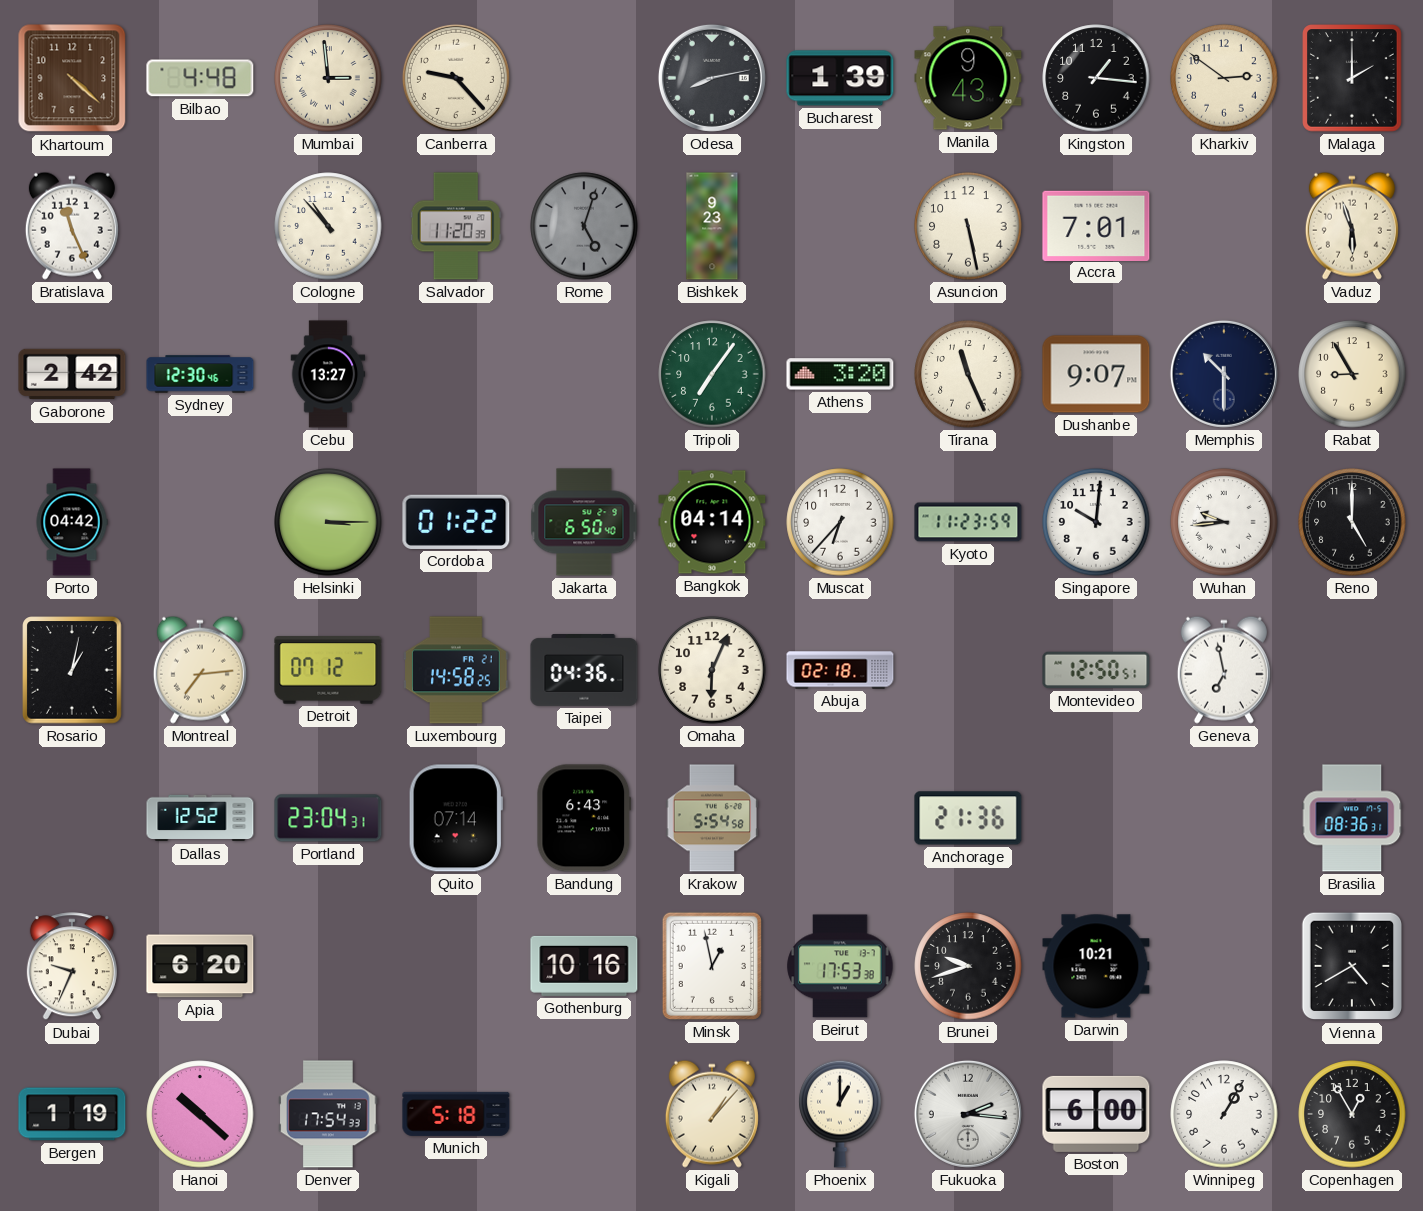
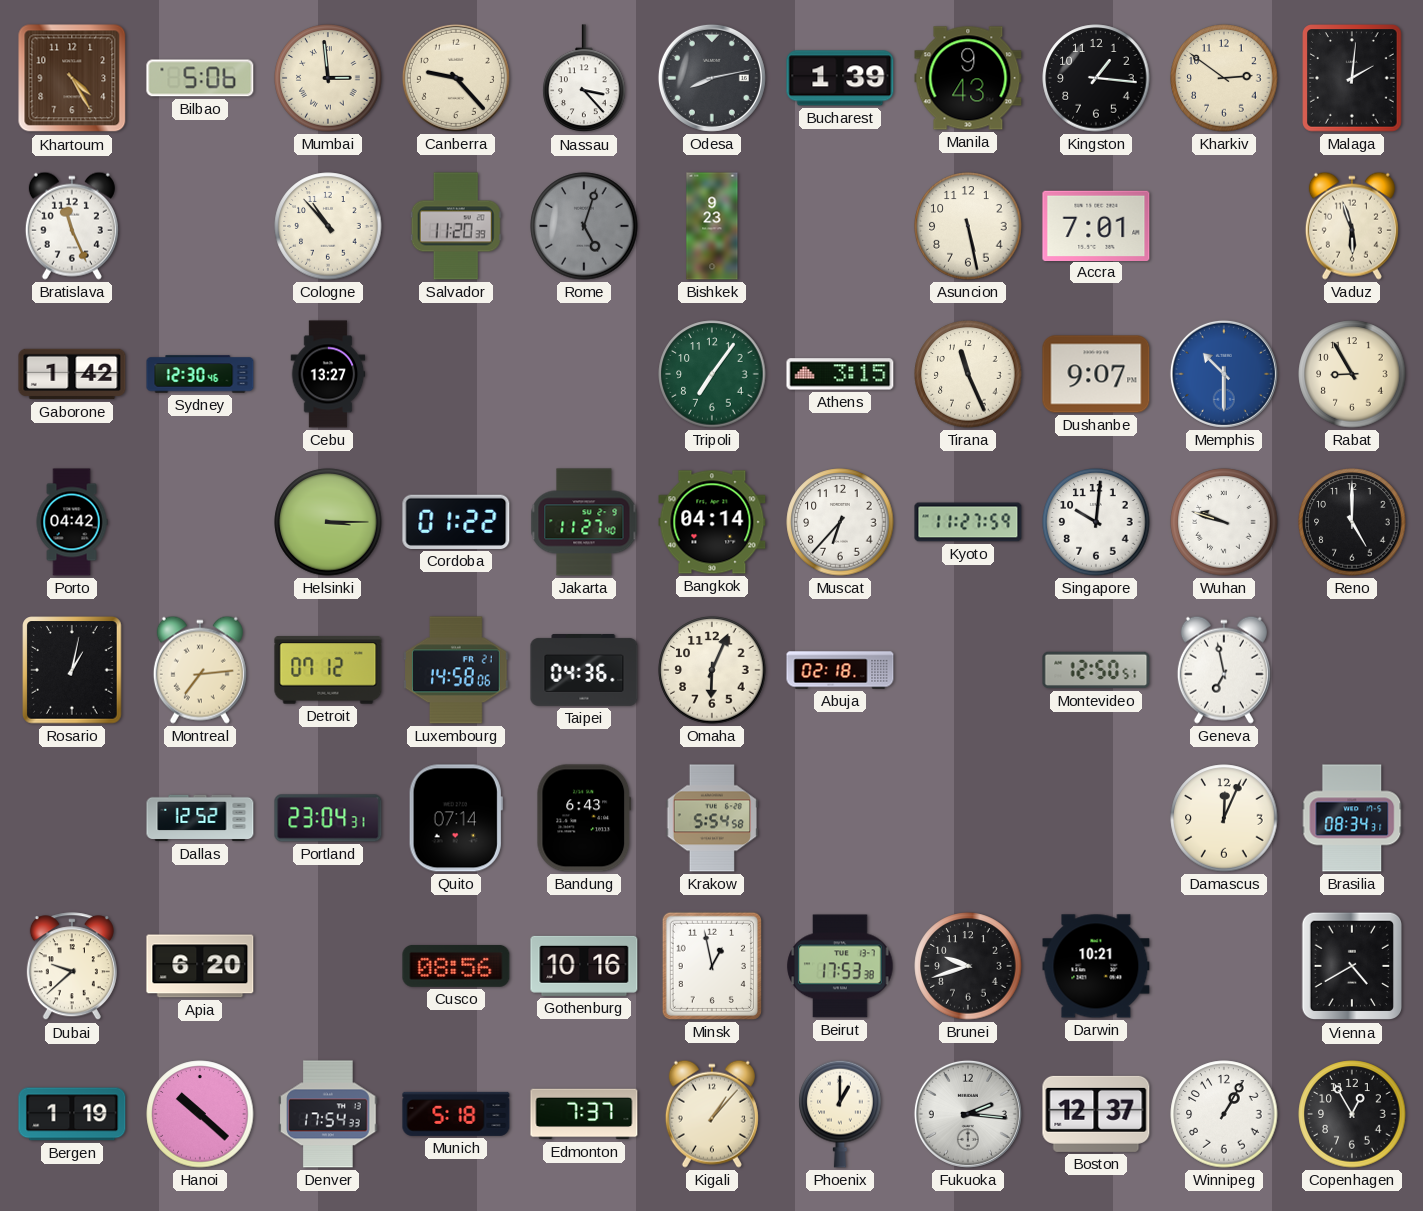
Khartoum: 4:22 -> 4:25 (72, 78)
Bilbao: 4:48 -> 5:06 (200, 78)
Nassau: none -> 3:23 (584, 79)
Malaga: 2:00 -> 2:01 (1352, 78)
Gaborone: 2:42 -> 1:42 (72, 374)
Athens: 3:20 -> 3:15 (840, 374)
Memphis dial: navy -> blue (1224, 374)
Jakarta: 6:50 -> 11:27 (584, 522)
Kyoto: 11:23 -> 11:27 (968, 522)
Wuhan: 9:44 -> 9:48 (1224, 522)
Luxembourg: 14:58:25 -> 14:58:06 (456, 670)
Anchorage: 21:36 -> none (968, 818)
Damascus: none -> 12:04 (1224, 818)
Brasilia: 08:36 -> 08:34 (1352, 818)
Dubai: 9:34 -> 9:38 (72, 967)
Cusco: none -> 08:56 (456, 966)
Edmonton: none -> 7:37 (584, 1114)
Boston: 6:00 -> 12:37 (1096, 1114)
